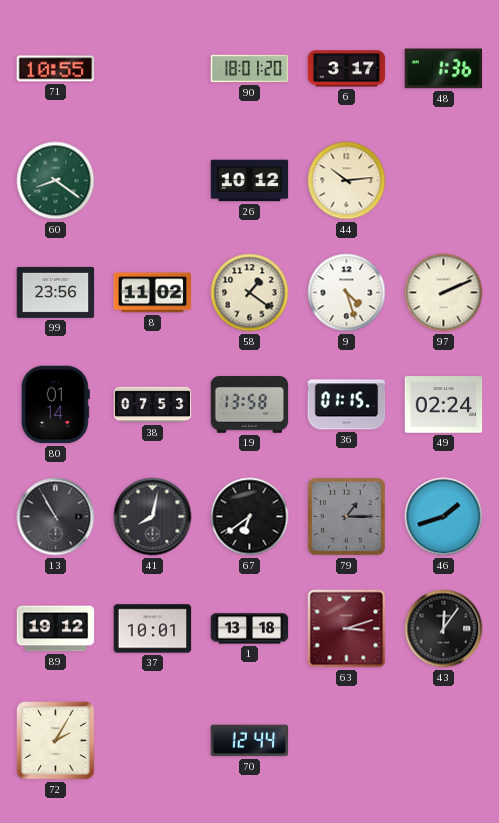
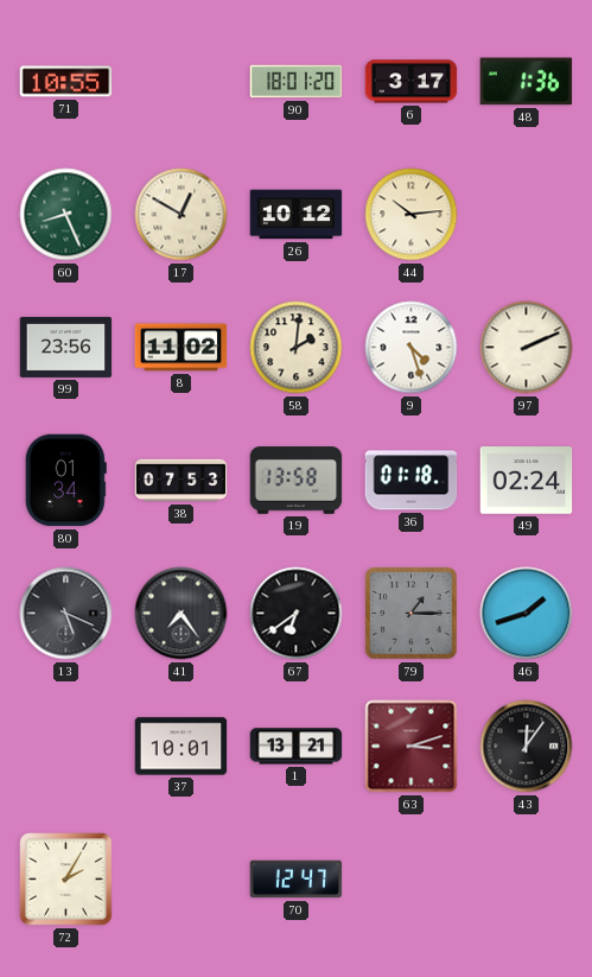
60: 8:21 -> 8:26 (66, 215)
17: none -> 12:50 (182, 215)
58: 1:21 -> 2:01 (297, 348)
80: 01:14 -> 01:34 (65, 481)
36: 01:15 -> 01:18 (412, 481)
13: 10:55 -> 5:19 (66, 614)
41: 8:02 -> 7:24 (182, 614)
89: 19:12 -> none (56, 629)
1: 13:18 -> 13:21 (297, 747)
70: 12:44 -> 12:47 (297, 880)
